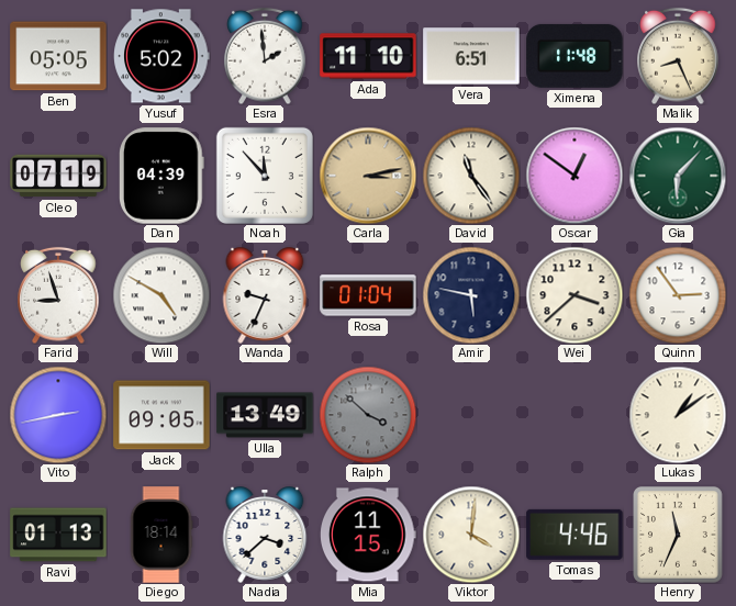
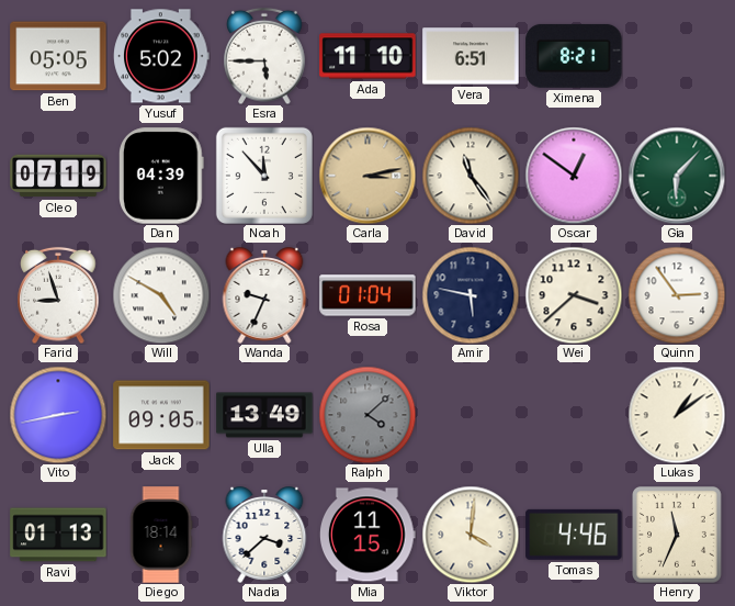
Esra: 1:59 -> 5:45 (264, 56)
Ximena: 11:48 -> 8:21 (574, 56)
Malik: 8:26 -> none (678, 56)
Ralph: 3:52 -> 4:08 (367, 415)
